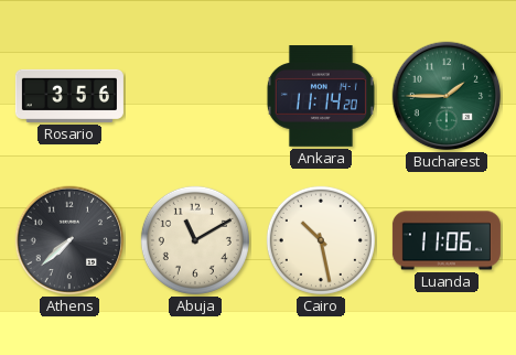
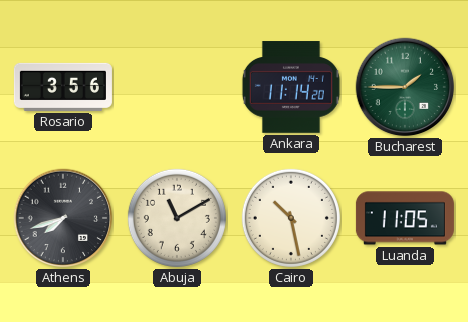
Athens: 7:38 -> 7:42 (63, 218)
Luanda: 11:06 -> 11:05 (405, 218)
